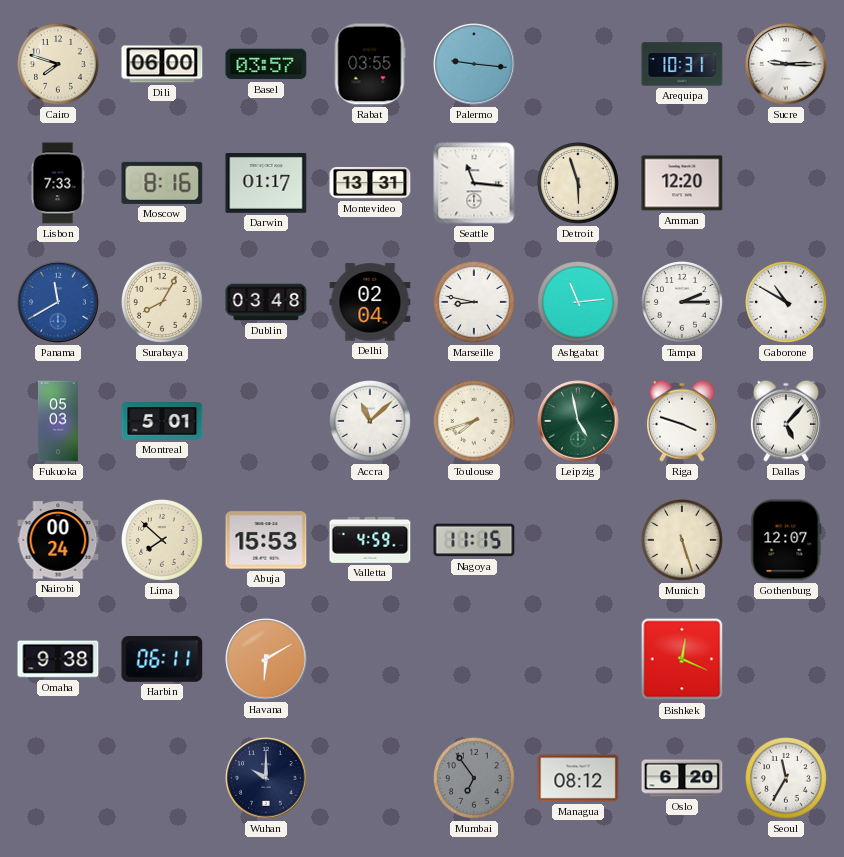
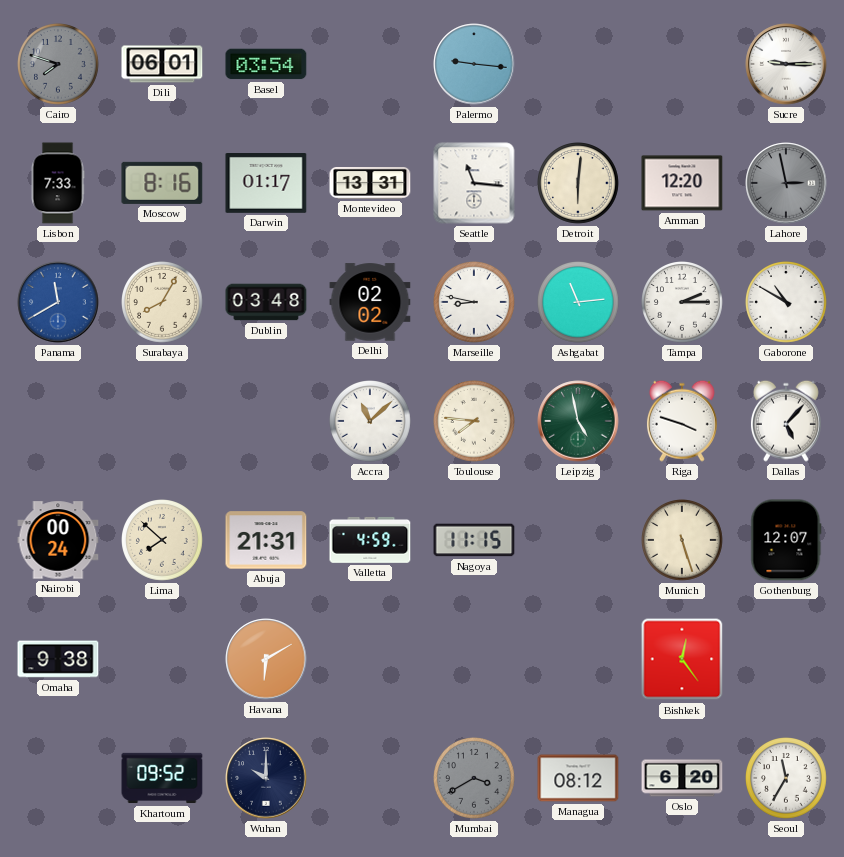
Cairo dial: cream -> grey (59, 65)
Dili: 06:00 -> 06:01 (162, 64)
Basel: 03:57 -> 03:54 (266, 64)
Rabat: 03:55 -> none (370, 64)
Arequipa: 10:31 -> none (682, 64)
Detroit: 5:57 -> 6:01 (579, 184)
Lahore: none -> 2:58 (786, 183)
Delhi: 02:04 -> 02:02 (370, 302)
Fukuoka: 05:03 -> none (59, 421)
Montreal: 5:01 -> none (162, 421)
Toulouse: 7:42 -> 7:46 (475, 422)
Abuja: 15:53 -> 21:31 (266, 540)
Harbin: 06:11 -> none (162, 659)
Bishkek: 12:19 -> 12:24 (682, 659)
Khartoum: none -> 09:52 (162, 778)
Mumbai: 6:54 -> 3:40 (475, 779)
